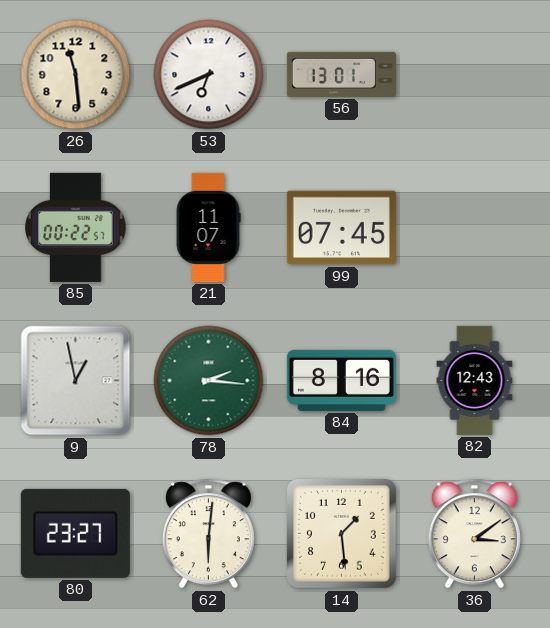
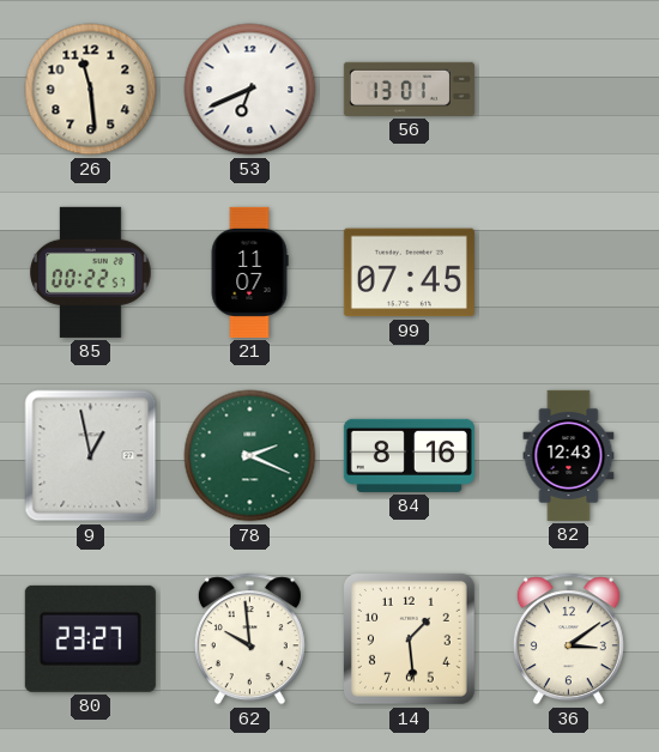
78: 2:16 -> 2:19 (250, 456)
62: 6:01 -> 9:59 (249, 639)
